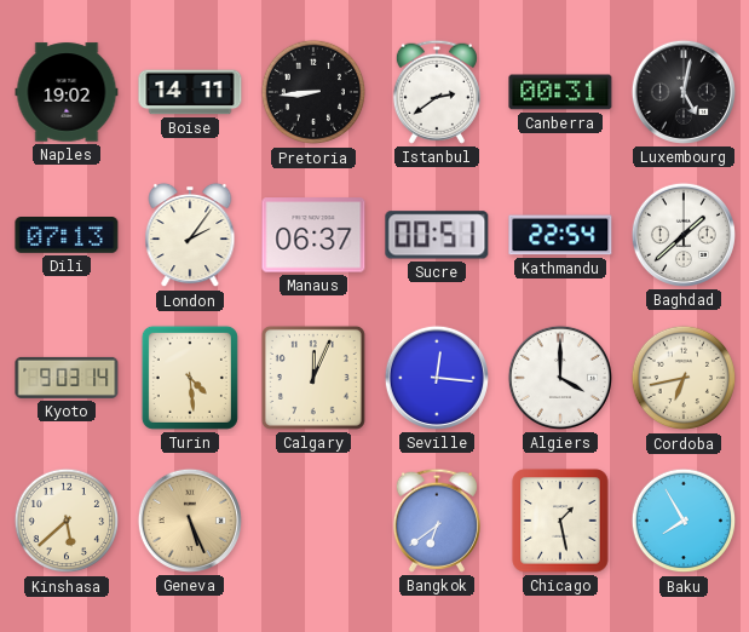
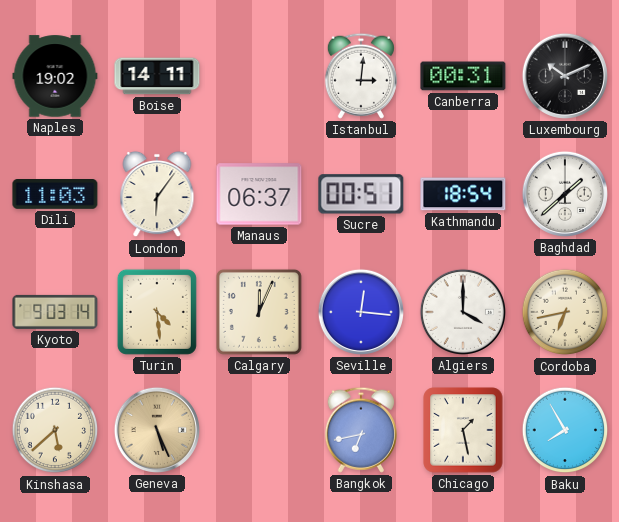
Pretoria: 8:44 -> none (313, 92)
Istanbul: 2:39 -> 3:01 (361, 76)
Luxembourg: 5:02 -> 10:11 (565, 76)
Dili: 07:13 -> 11:03 (55, 195)
London: 2:06 -> 6:06 (157, 194)
Kathmandu: 22:54 -> 18:54 (463, 194)
Bangkok: 6:39 -> 6:43 (361, 430)
